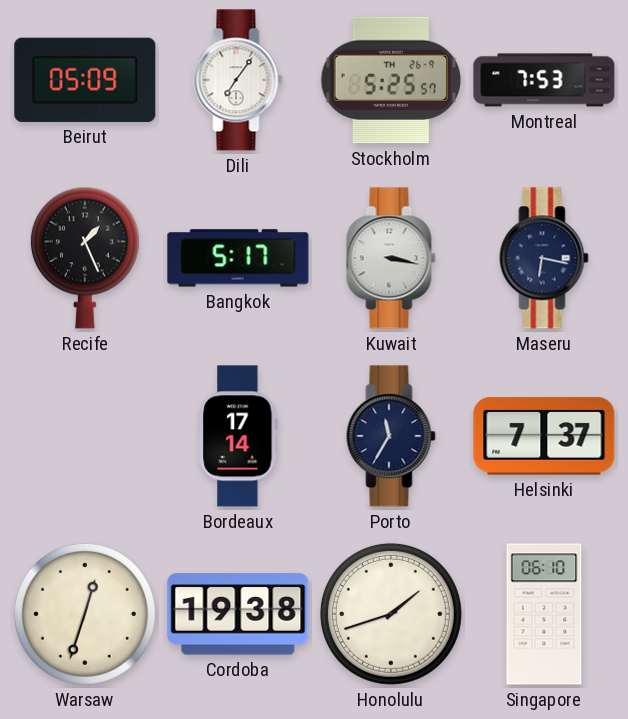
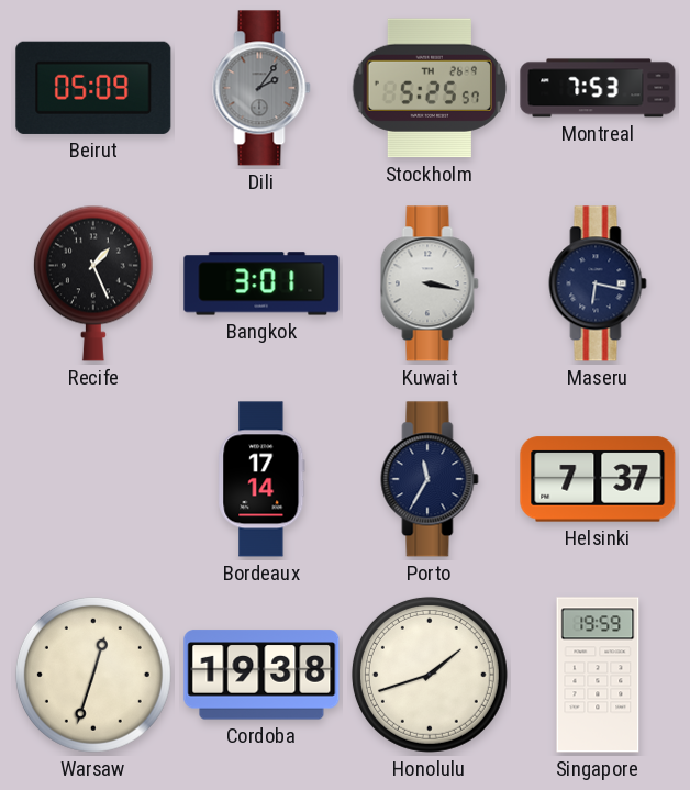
Dili: 7:06 -> 2:06 (261, 88)
Dili dial: white -> grey (261, 88)
Bangkok: 5:17 -> 3:01 (261, 283)
Singapore: 06:10 -> 19:59 (598, 675)
